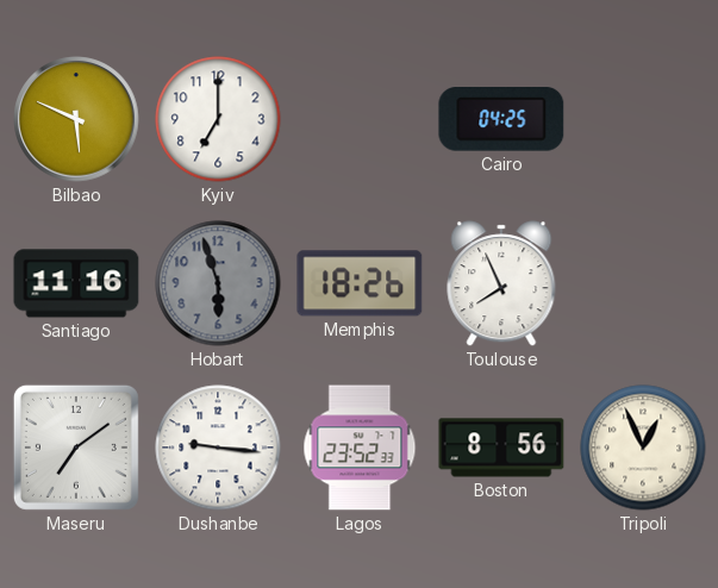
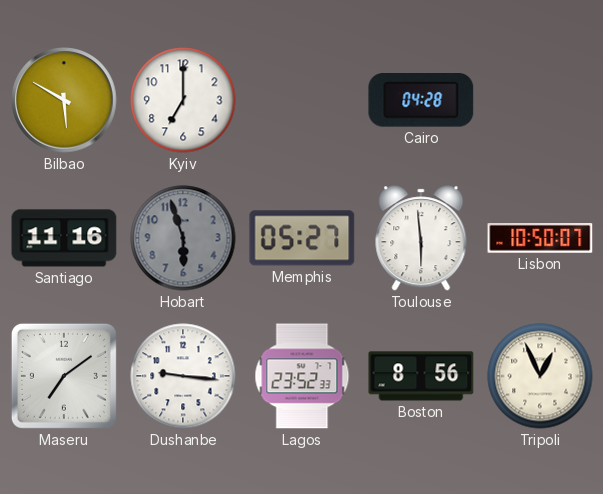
Bilbao: 5:49 -> 5:50 (64, 100)
Cairo: 04:25 -> 04:28 (421, 101)
Memphis: 18:26 -> 05:27 (302, 238)
Toulouse: 7:56 -> 5:59 (421, 238)
Lisbon: none -> 10:50 (540, 239)
